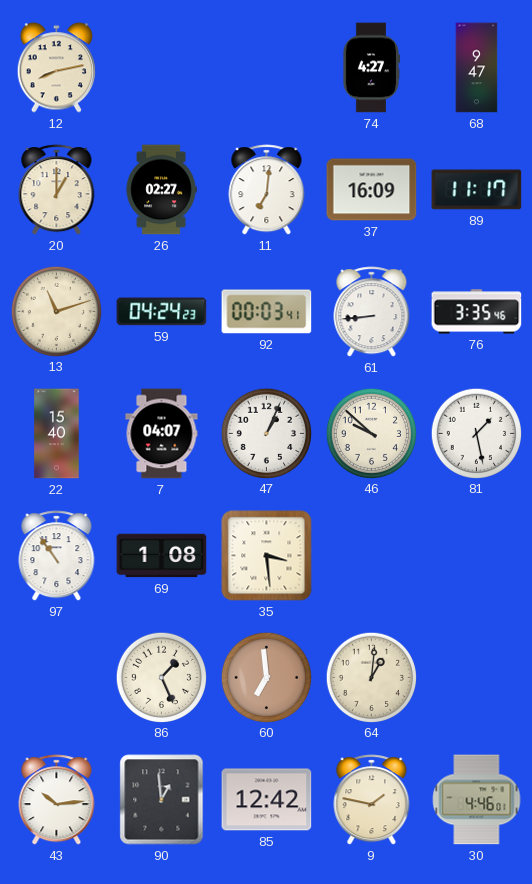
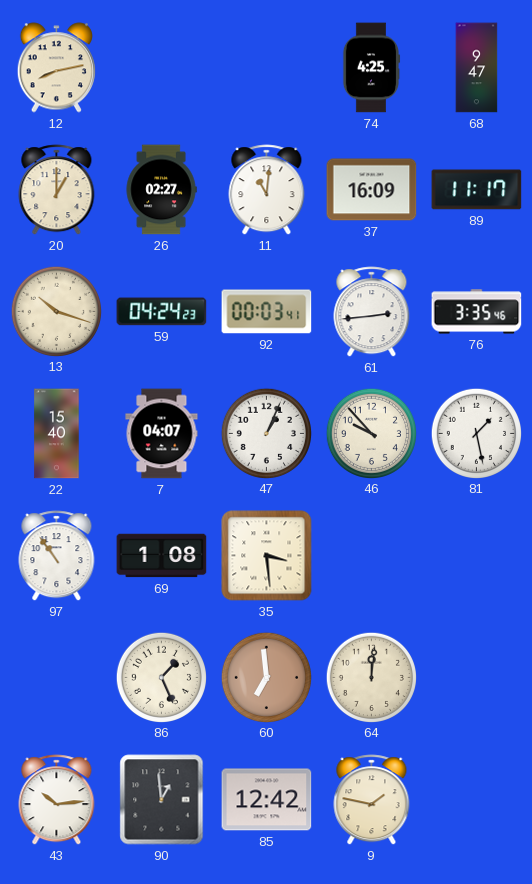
74: 4:27 -> 4:25 (371, 68)
11: 7:01 -> 11:01 (267, 190)
13: 11:12 -> 10:18 (56, 311)
61: 8:44 -> 2:44 (372, 312)
46: 9:52 -> 9:53 (371, 433)
64: 1:01 -> 12:01 (371, 677)
30: 4:46 -> none (477, 800)
